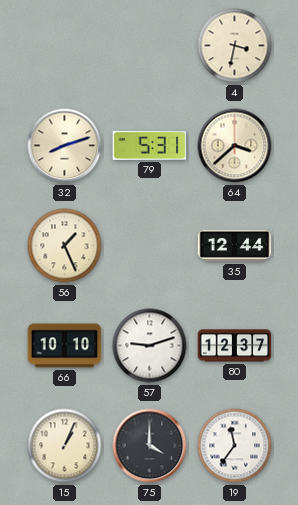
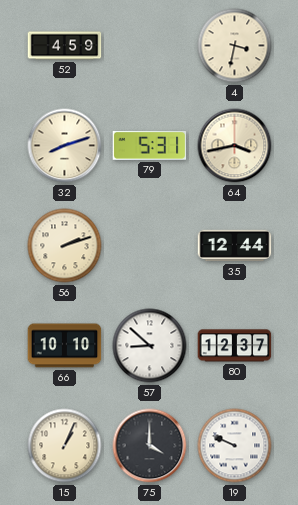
52: none -> 4:59 (65, 46)
64: 3:38 -> 3:43 (235, 146)
56: 1:26 -> 2:12 (65, 246)
57: 9:12 -> 8:52 (150, 346)
19: 11:36 -> 9:49 (235, 446)
